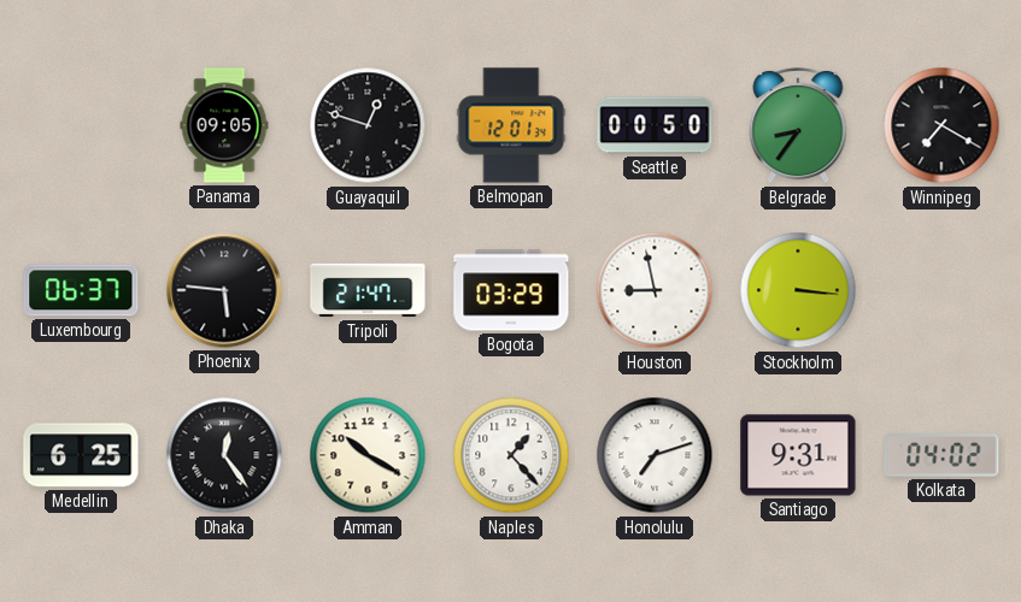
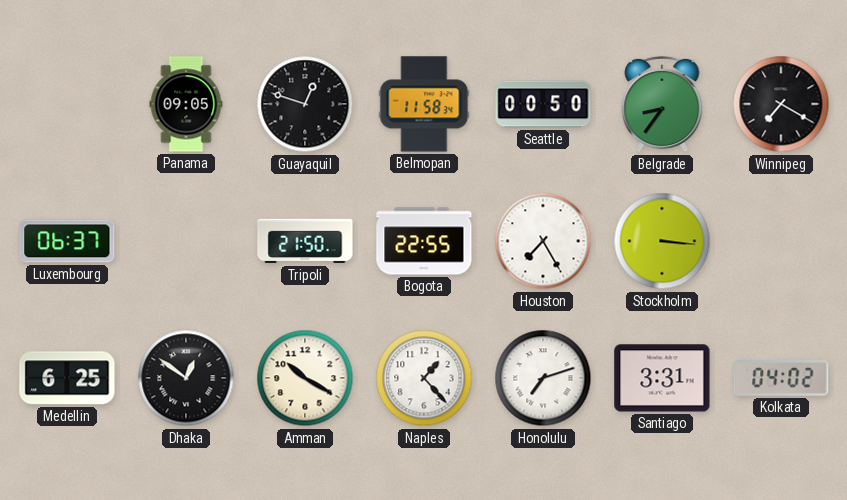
Belmopan: 12:01 -> 11:58 (424, 104)
Phoenix: 5:46 -> none (224, 290)
Tripoli: 21:47 -> 21:50 (305, 241)
Bogota: 03:29 -> 22:55 (424, 241)
Houston: 8:58 -> 7:25 (543, 241)
Dhaka: 12:24 -> 12:51 (186, 378)
Santiago: 9:31 -> 3:31 (662, 378)
